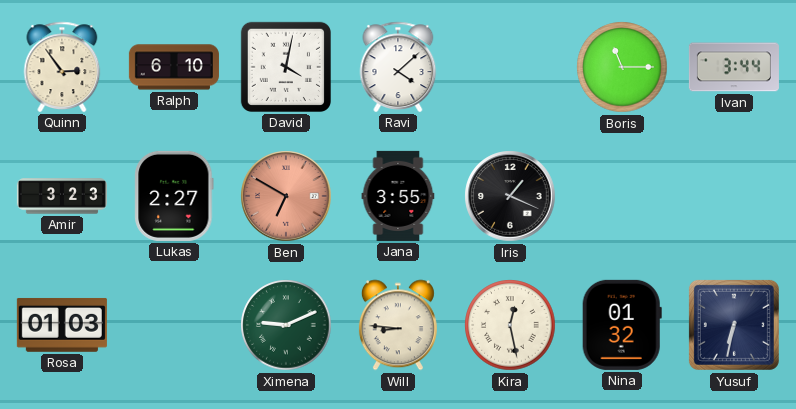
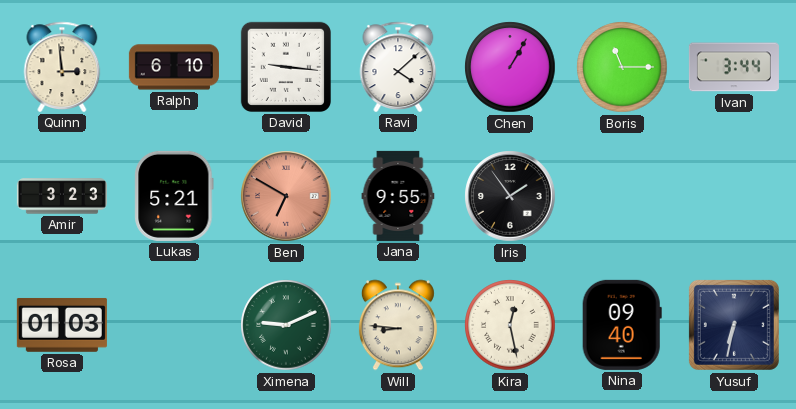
Quinn: 2:54 -> 2:59 (62, 67)
David: 4:02 -> 9:16 (286, 67)
Chen: none -> 1:05 (510, 67)
Lukas: 2:27 -> 5:21 (174, 196)
Jana: 3:55 -> 9:55 (398, 196)
Iris: 1:19 -> 1:54 (510, 196)
Nina: 01:32 -> 09:40 (622, 325)
